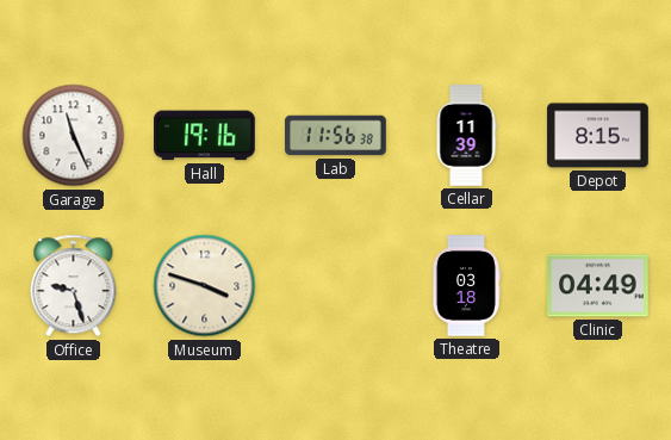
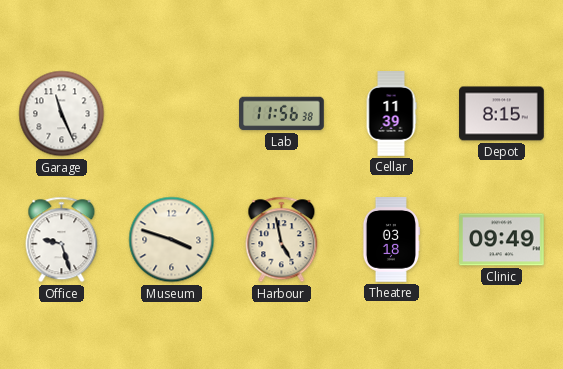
Hall: 19:16 -> none (205, 136)
Harbour: none -> 4:58 (282, 240)
Clinic: 04:49 -> 09:49 (502, 240)
